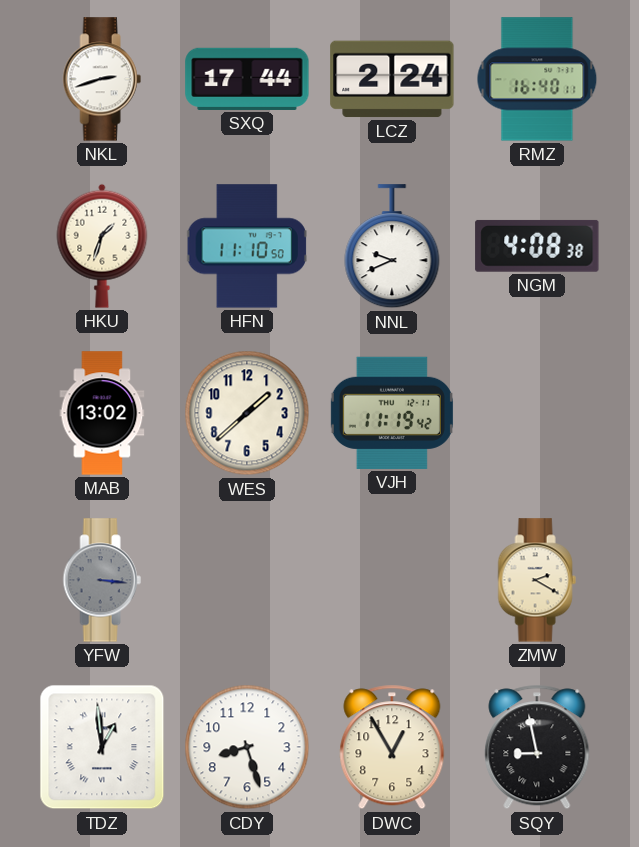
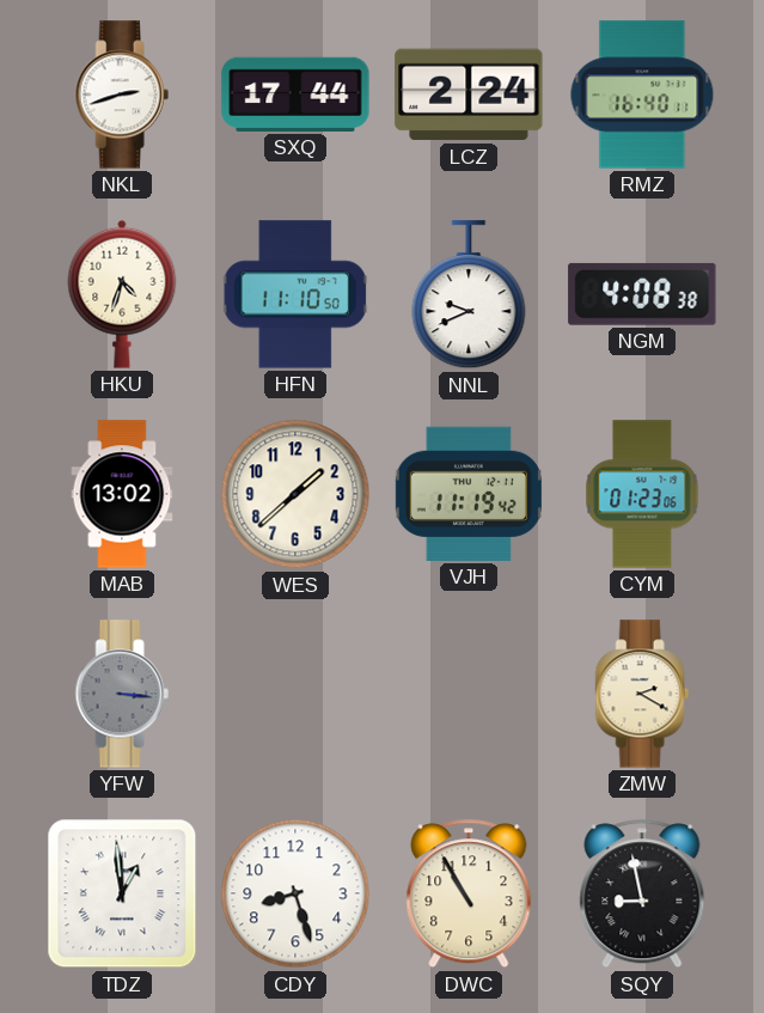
HKU: 1:33 -> 4:33 (122, 294)
CYM: none -> 01:23 (642, 494)
DWC: 12:55 -> 10:55 (469, 893)
